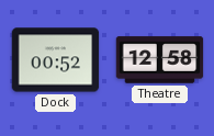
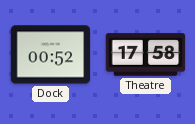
Theatre: 12:58 -> 17:58 (146, 55)
